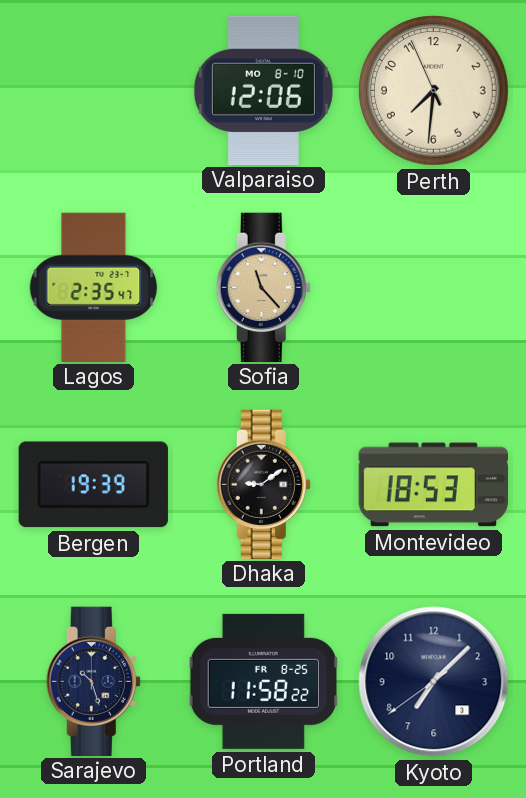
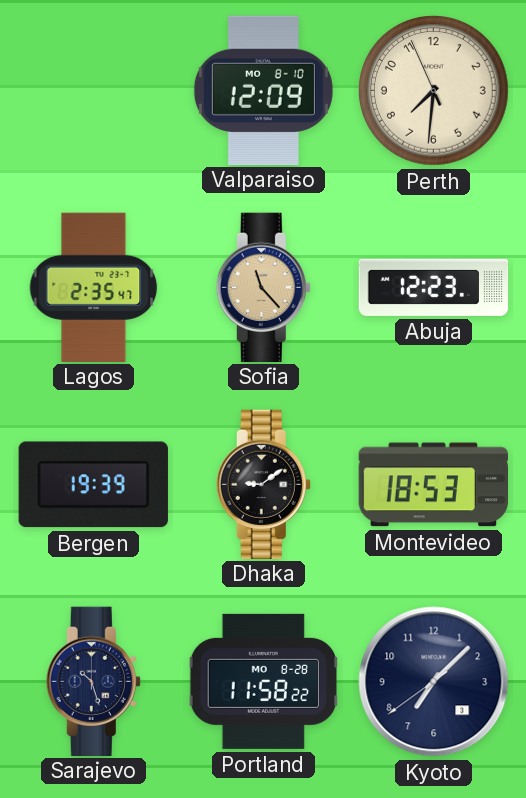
Valparaiso: 12:06 -> 12:09 (263, 90)
Abuja: none -> 12:23 (434, 287)
Portland date: FR 8-25 -> MO 8-28 (263, 681)
